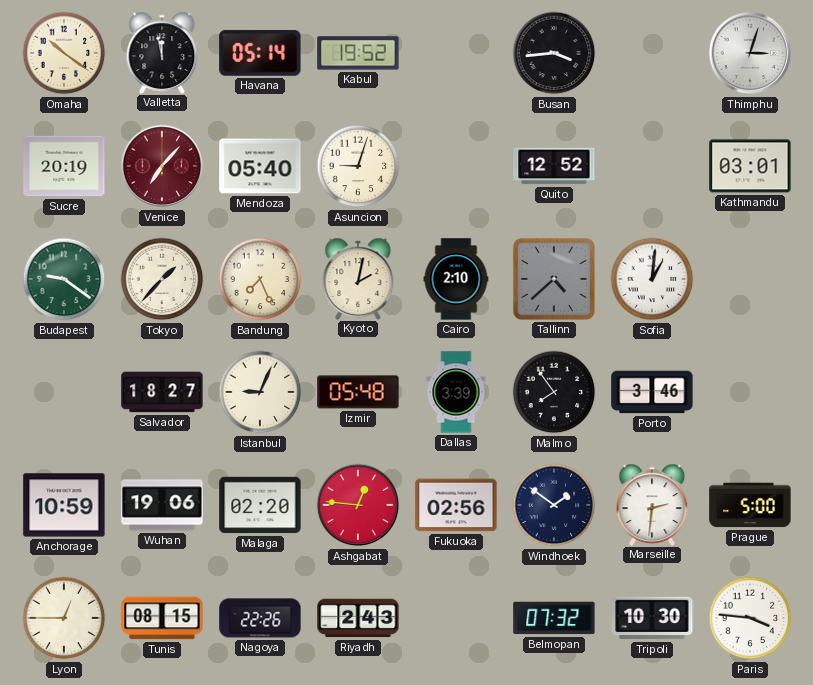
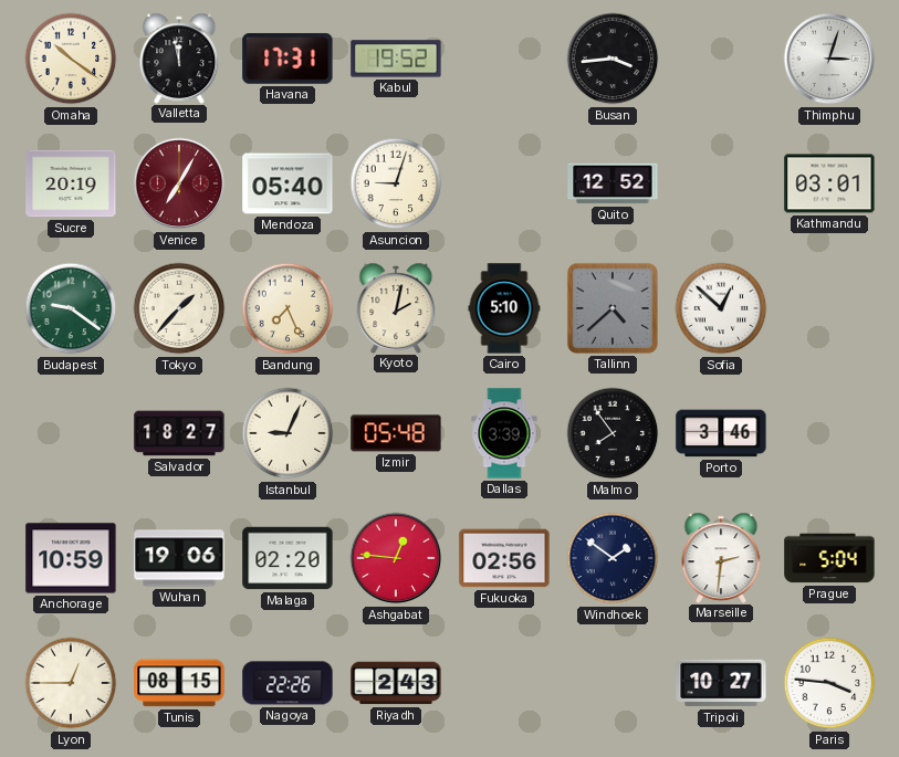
Havana: 05:14 -> 17:31 (288, 59)
Venice: 7:07 -> 7:05 (179, 183)
Cairo: 2:10 -> 5:10 (504, 308)
Sofia: 1:01 -> 12:52 (721, 308)
Prague: 5:00 -> 5:04 (829, 558)
Belmopan: 07:32 -> none (554, 618)
Tripoli: 10:30 -> 10:27 (721, 683)
